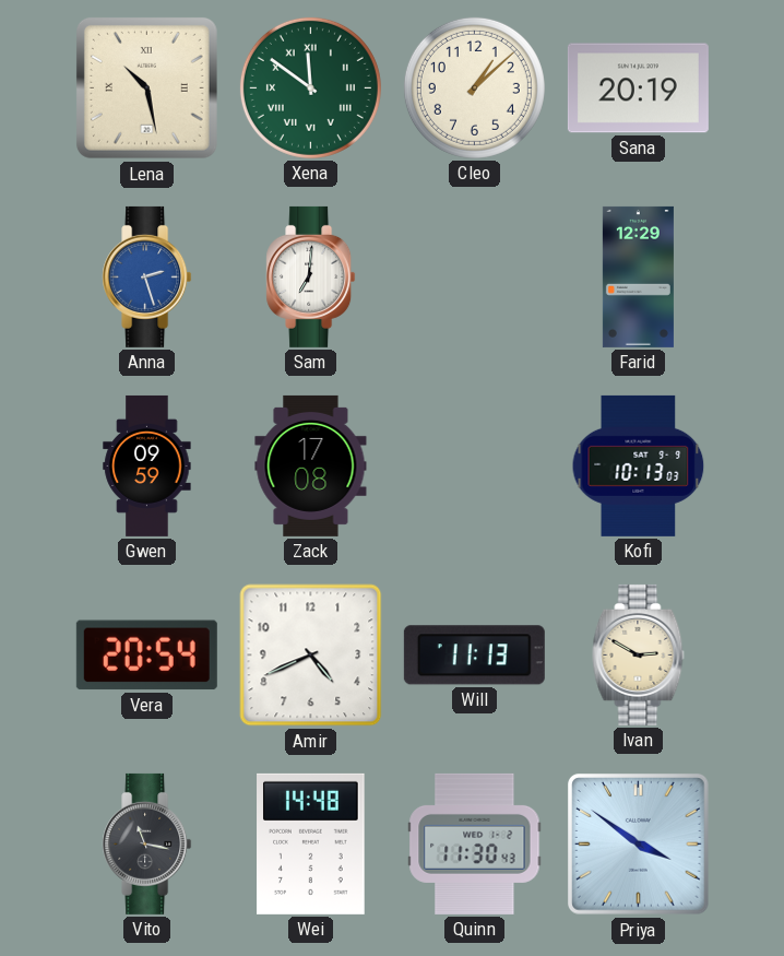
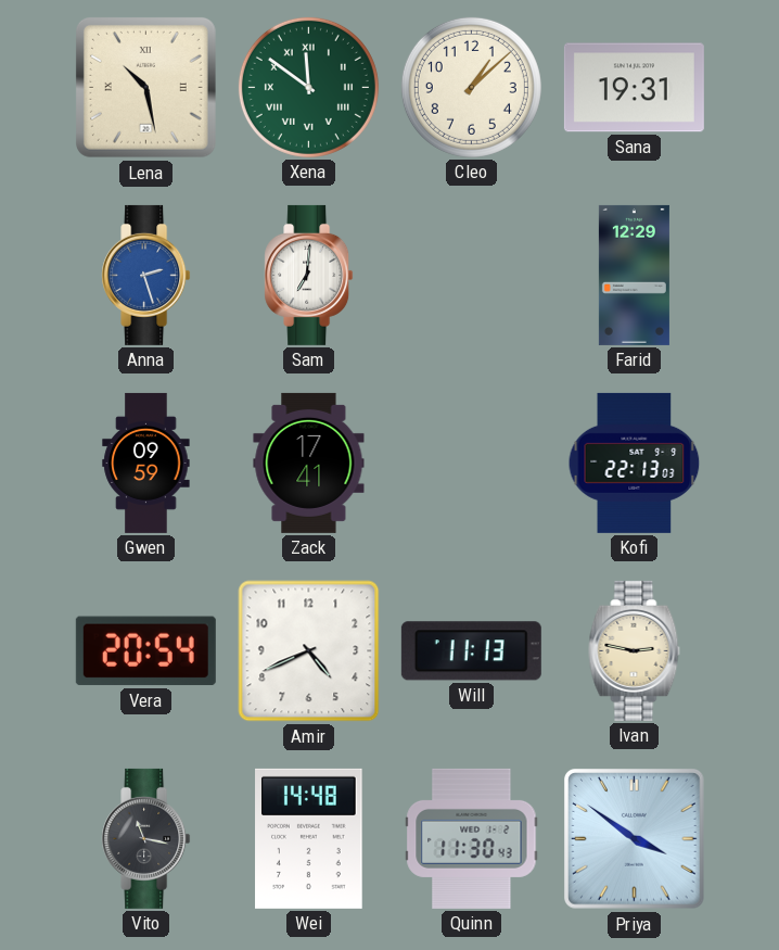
Sana: 20:19 -> 19:31 (634, 88)
Zack: 17:08 -> 17:41 (309, 463)
Kofi: 10:13 -> 22:13 (635, 463)
Ivan: 2:50 -> 2:47 (635, 650)
